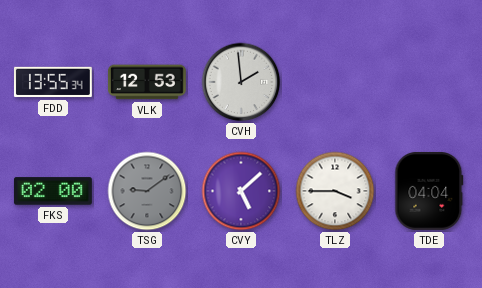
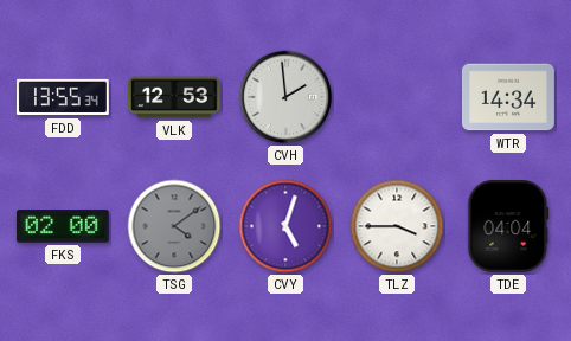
WTR: none -> 14:34 (508, 97)
TSG: 9:09 -> 4:09 (174, 226)
CVY: 5:08 -> 5:03 (285, 226)
